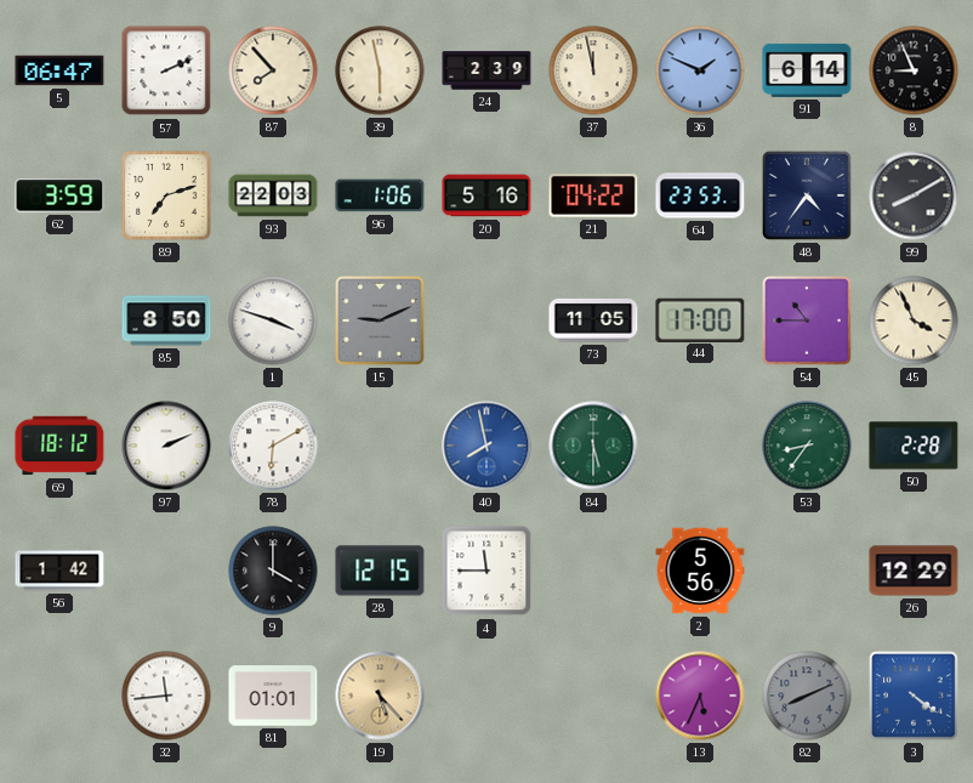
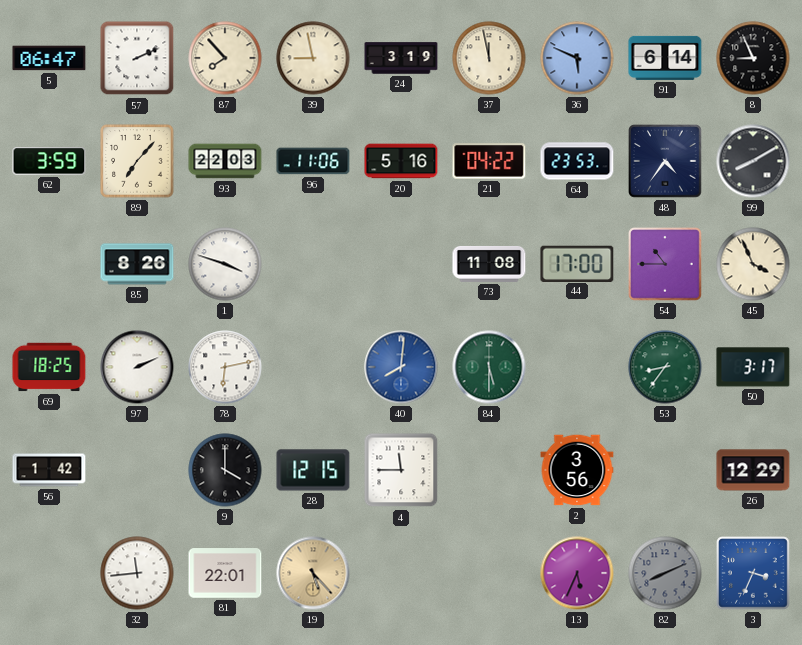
39: 5:58 -> 8:58 (313, 58)
24: 2:39 -> 3:19 (401, 58)
36: 1:49 -> 5:49 (577, 58)
89: 7:12 -> 7:07 (137, 161)
96: 1:06 -> 11:06 (313, 161)
85: 8:50 -> 8:26 (137, 264)
15: 9:11 -> none (381, 322)
73: 11:05 -> 11:08 (489, 264)
69: 18:12 -> 18:25 (49, 367)
78: 6:10 -> 6:13 (225, 367)
40: 7:58 -> 8:01 (401, 367)
50: 2:28 -> 3:17 (753, 367)
2: 5:56 -> 3:56 (577, 470)
81: 01:01 -> 22:01 (225, 573)
3: 4:21 -> 3:34 (754, 574)
